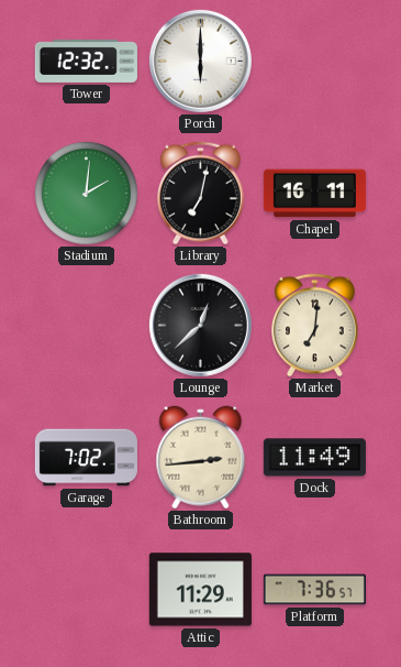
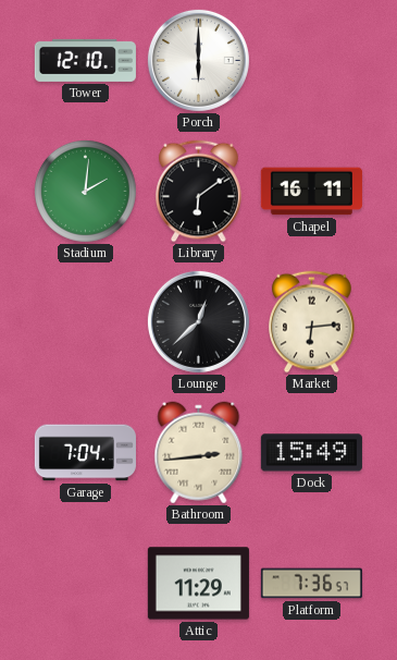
Tower: 12:32 -> 12:10 (85, 60)
Library: 7:02 -> 6:09 (199, 192)
Market: 7:01 -> 6:14 (312, 322)
Garage: 7:02 -> 7:04 (85, 453)
Dock: 11:49 -> 15:49 (311, 453)
